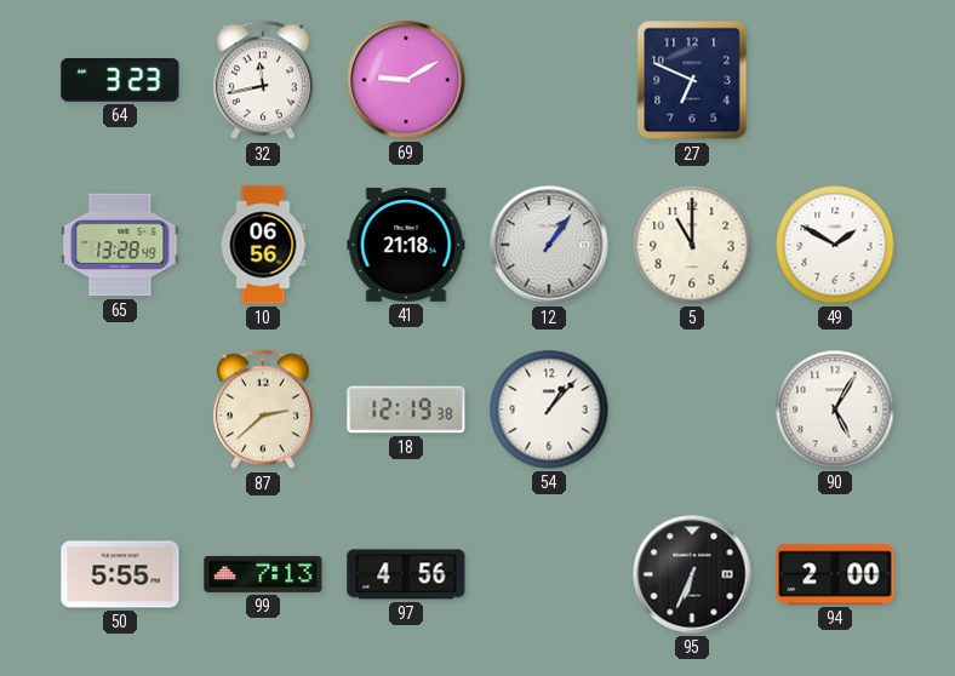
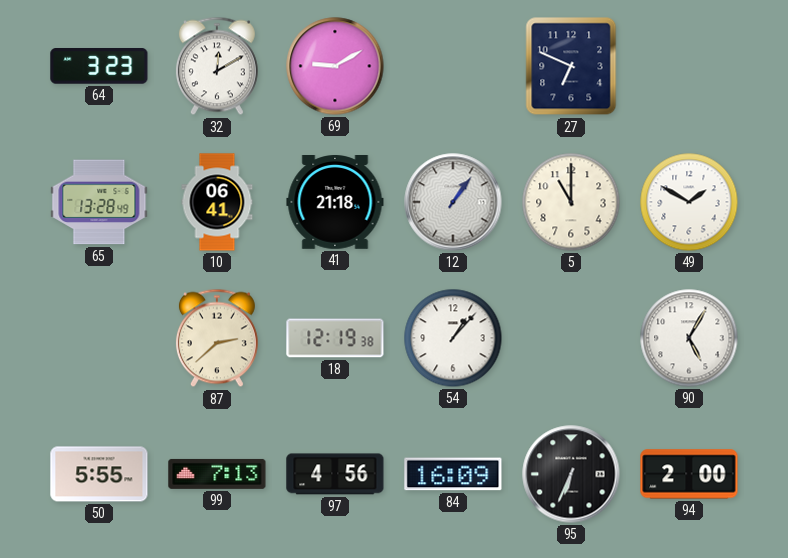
32: 11:43 -> 12:10 (217, 66)
10: 06:56 -> 06:41 (217, 202)
84: none -> 16:09 (453, 474)
